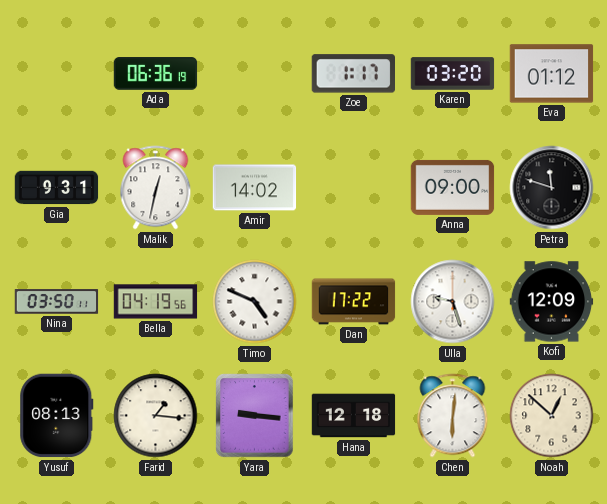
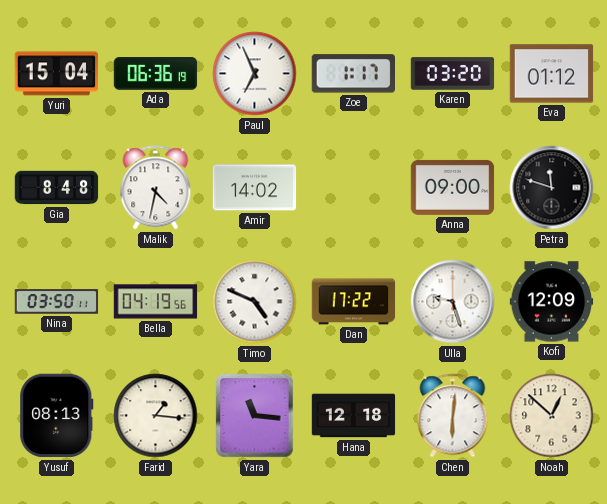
Yuri: none -> 15:04 (57, 74)
Paul: none -> 6:56 (255, 74)
Gia: 9:31 -> 8:48 (57, 188)
Malik: 12:32 -> 4:32 (156, 188)
Yara: 9:16 -> 11:16 (255, 416)
